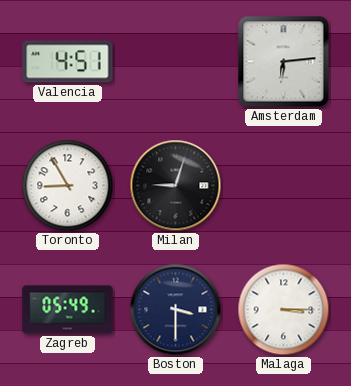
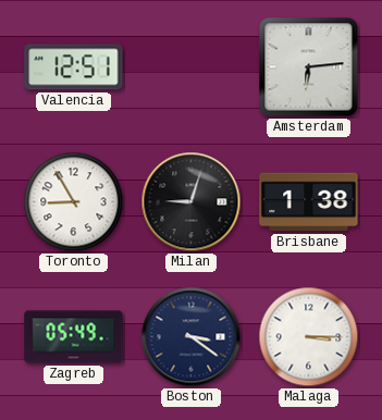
Valencia: 4:51 -> 12:51 (74, 67)
Brisbane: none -> 1:38 (309, 202)
Boston: 3:30 -> 3:21 (192, 337)
